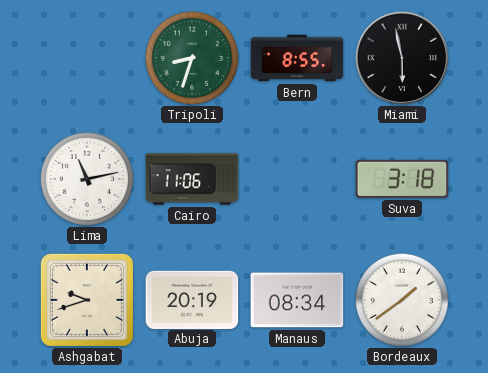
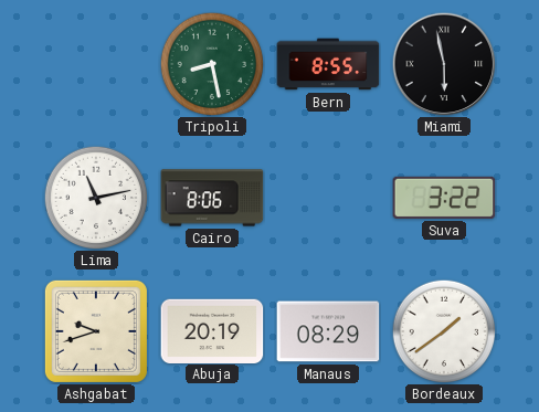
Tripoli: 8:33 -> 8:28 (212, 64)
Cairo: 11:06 -> 8:06 (212, 198)
Suva: 3:18 -> 3:22 (444, 198)
Manaus: 08:34 -> 08:29 (328, 331)
